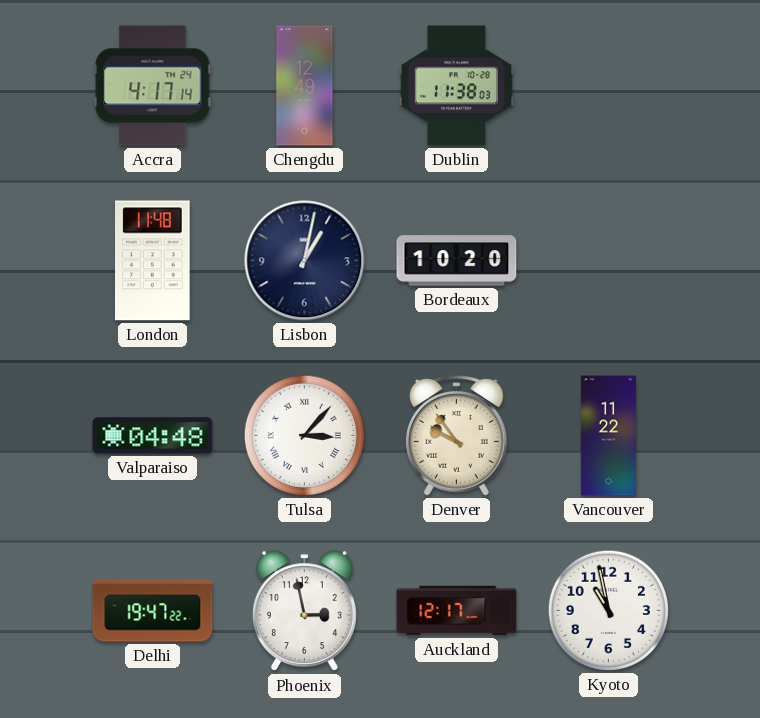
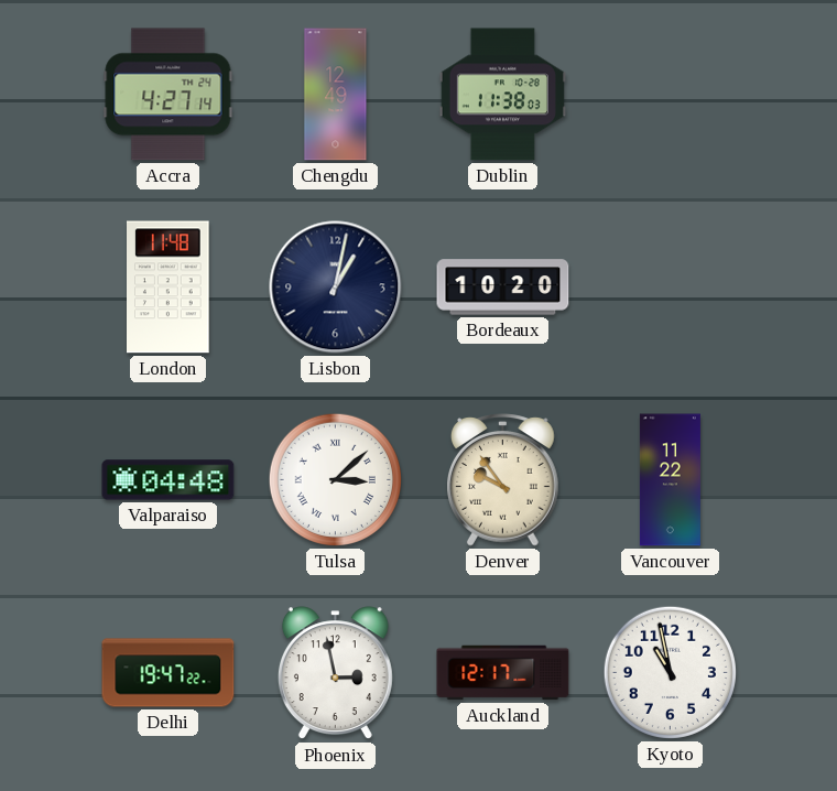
Accra: 4:17 -> 4:27 (169, 95)
Tulsa: 3:07 -> 3:08 (335, 479)
